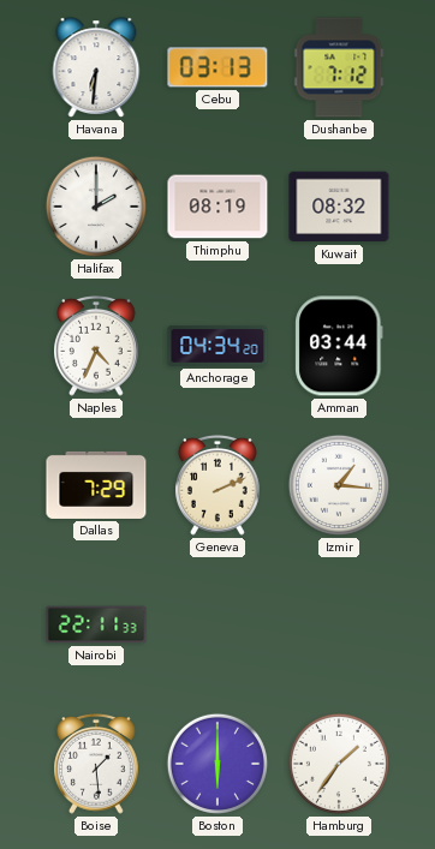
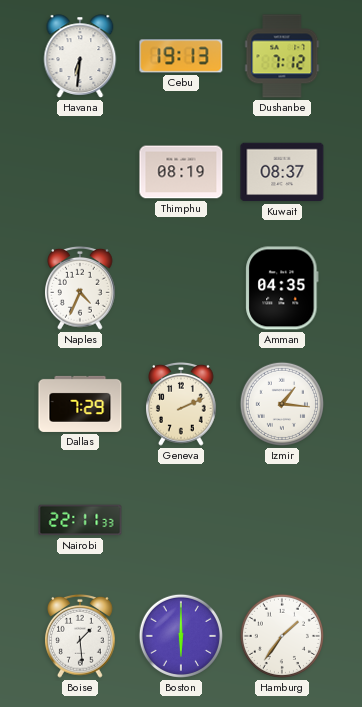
Cebu: 03:13 -> 19:13 (181, 56)
Halifax: 2:00 -> none (96, 207)
Kuwait: 08:32 -> 08:37 (282, 172)
Anchorage: 04:34 -> none (218, 346)
Amman: 03:44 -> 04:35 (282, 288)
